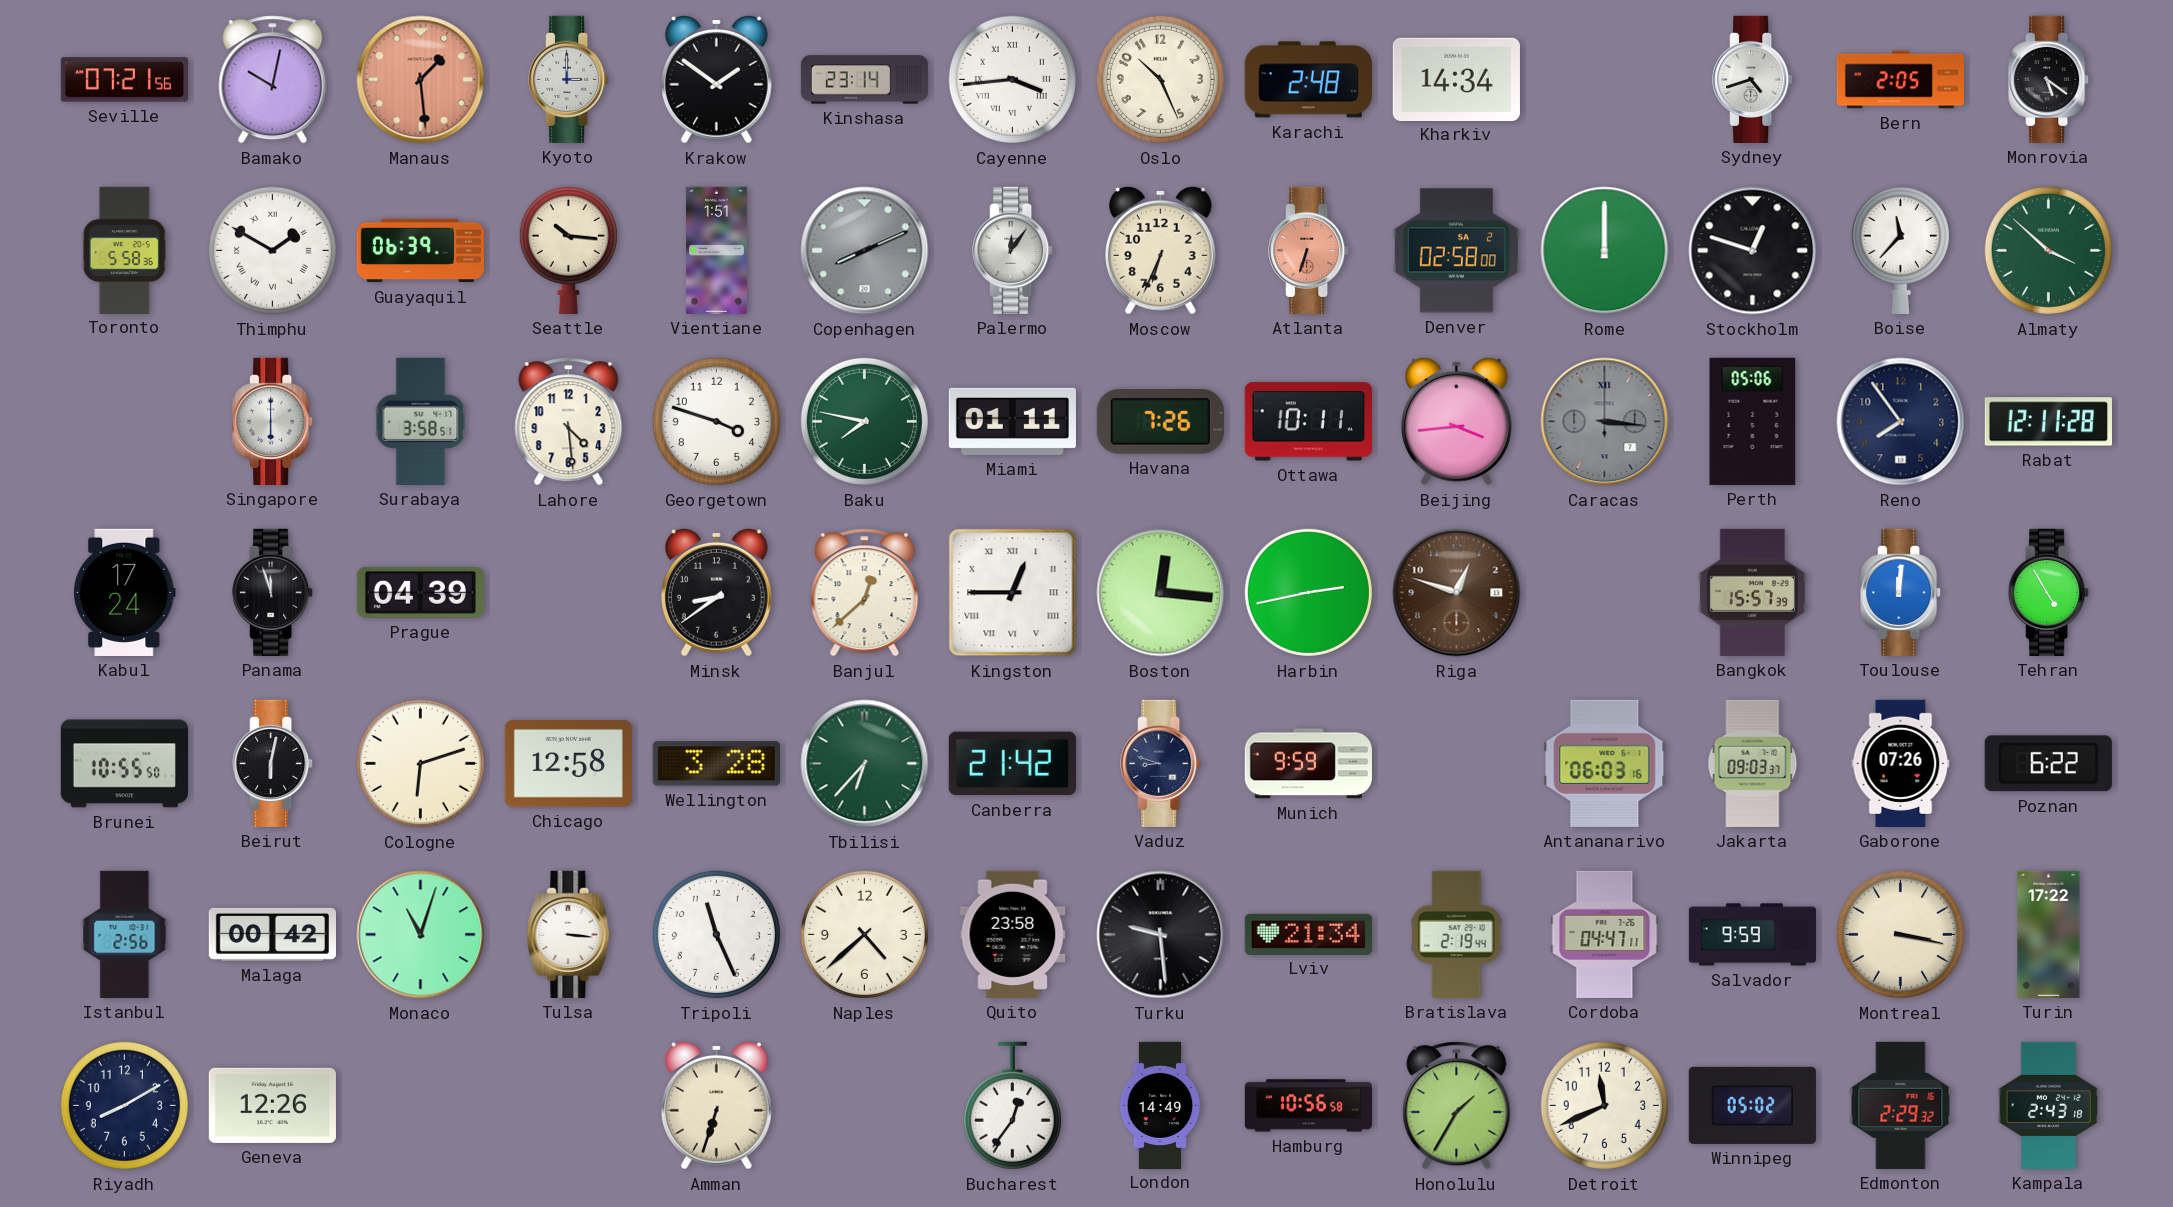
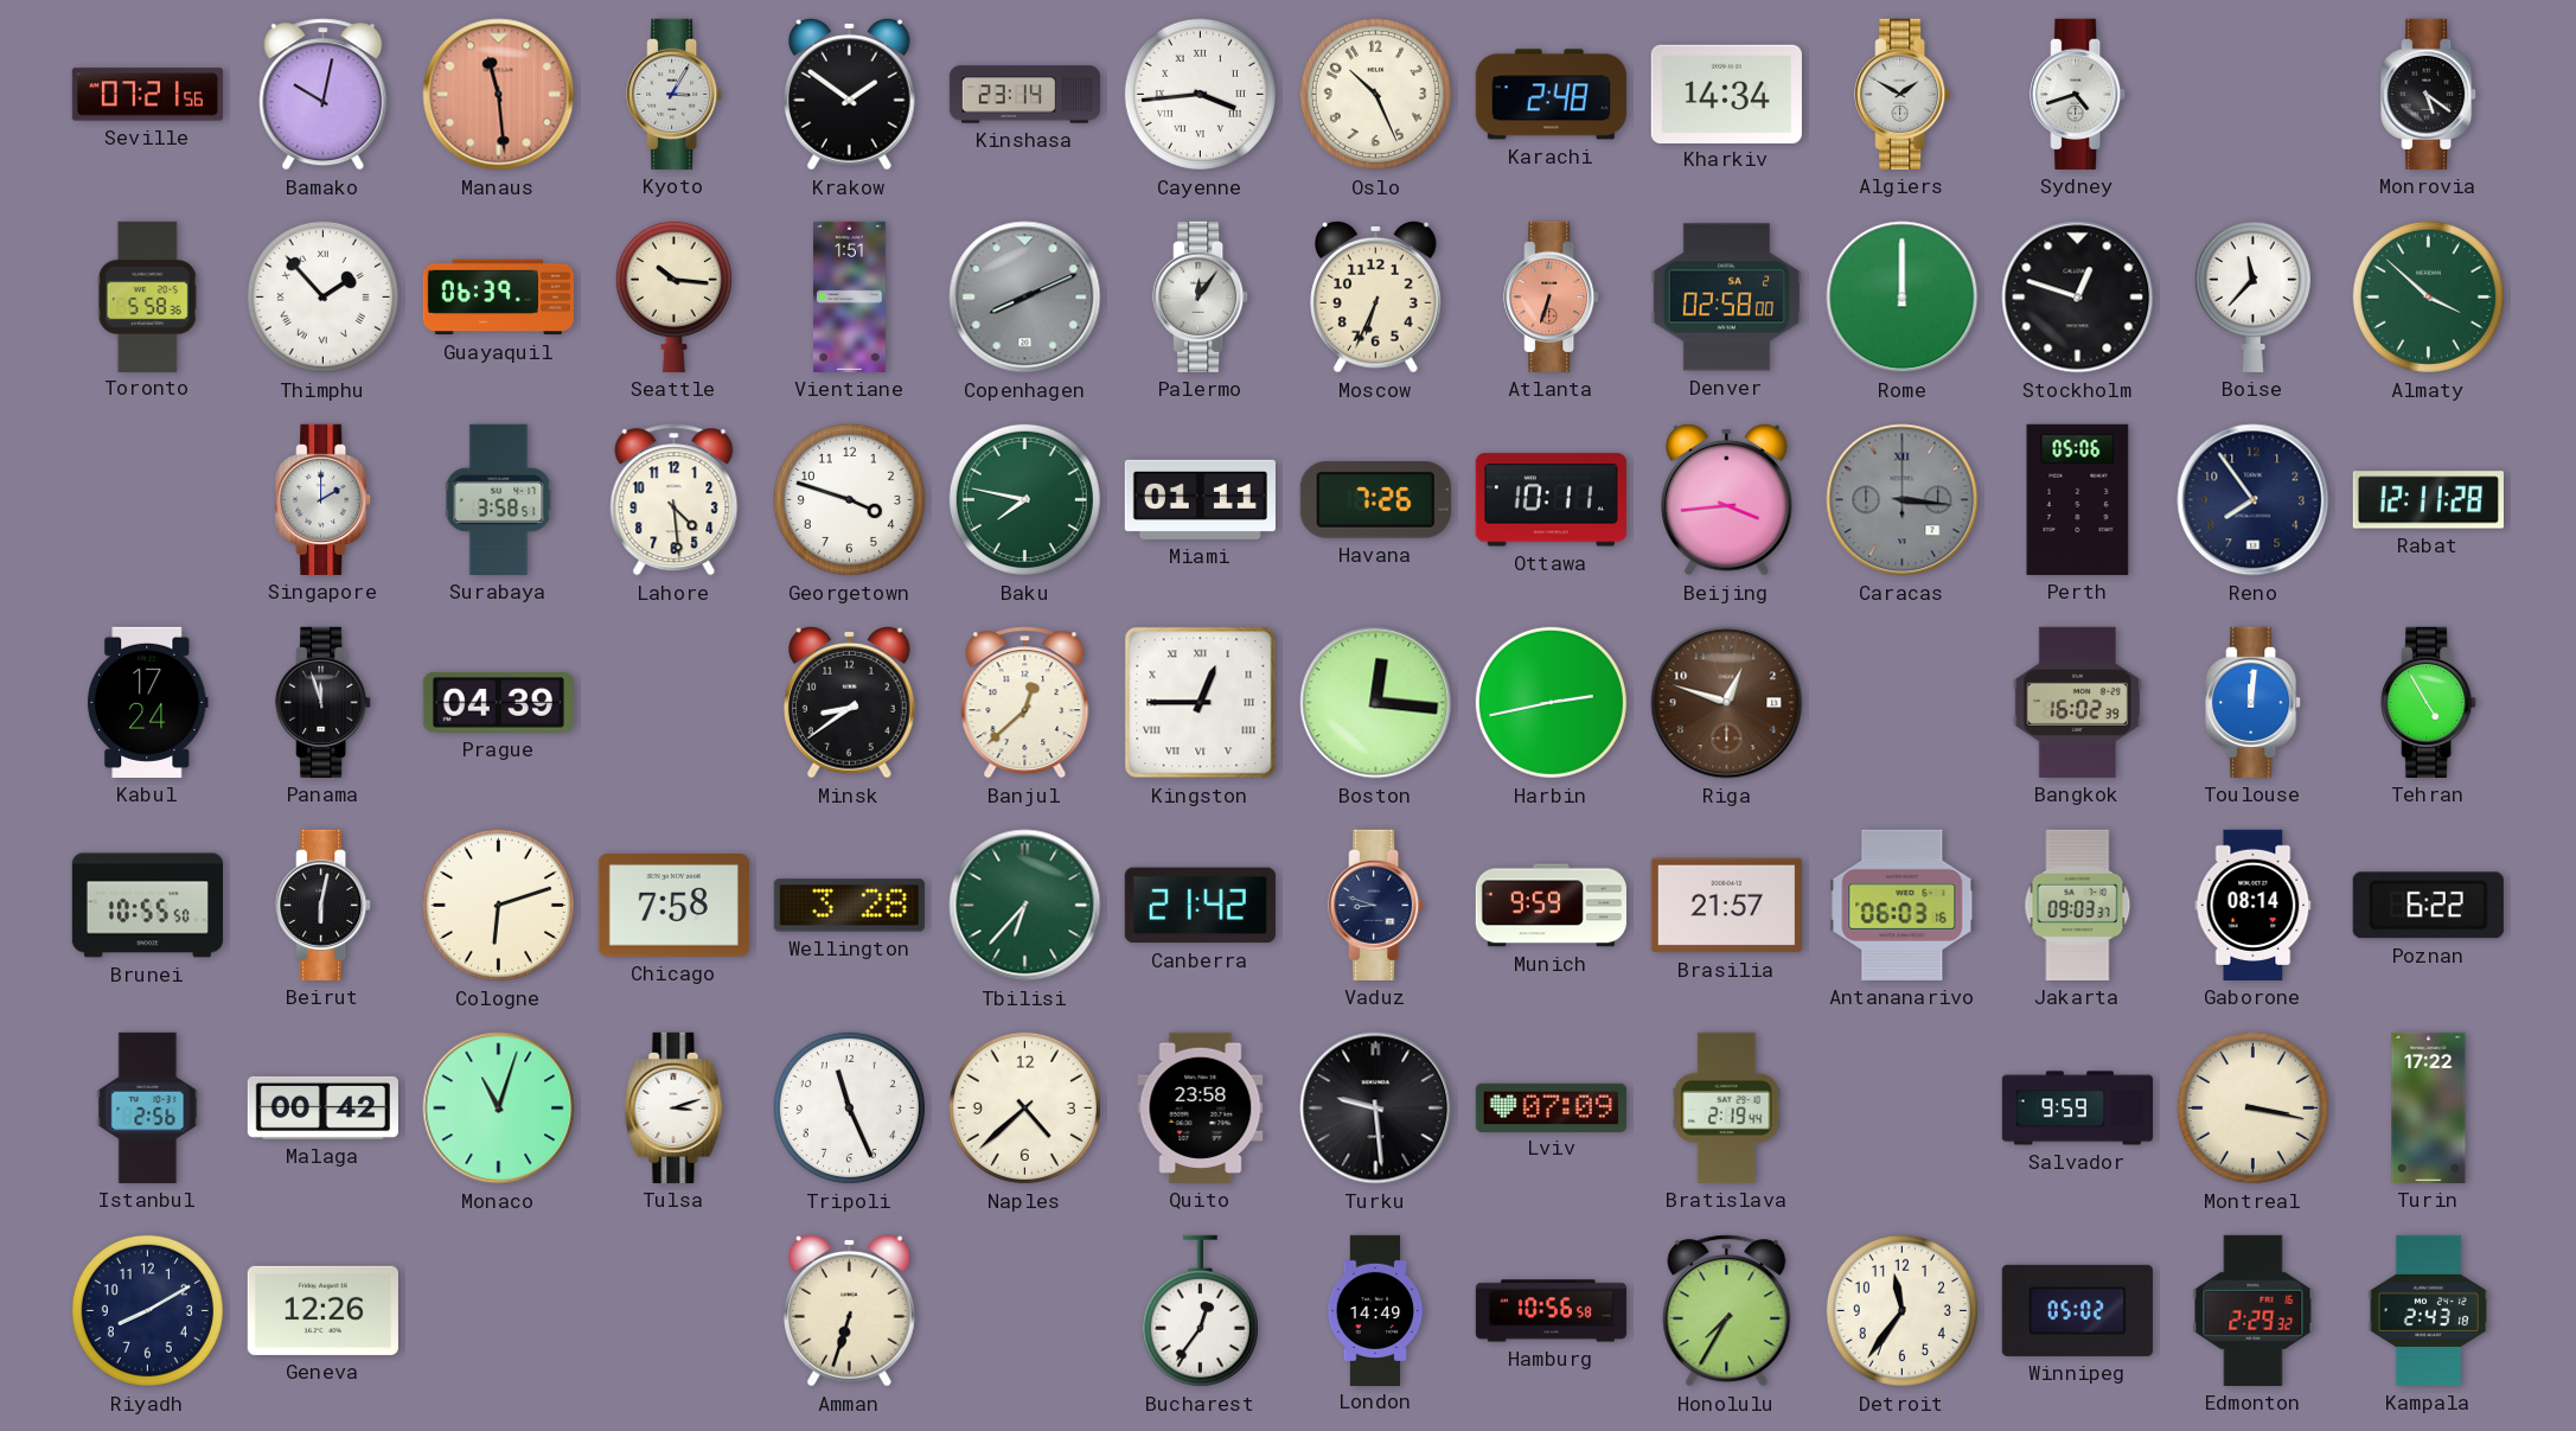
Manaus: 1:29 -> 11:29 (499, 95)
Kyoto: 3:00 -> 3:05 (675, 94)
Algiers: none -> 1:50 (1903, 94)
Bern: 2:05 -> none (1900, 80)
Thimphu: 1:50 -> 1:53 (322, 296)
Singapore: 6:00 -> 2:00 (324, 499)
Bangkok: 15:57 -> 16:02 (2077, 702)
Chicago: 12:58 -> 7:58 (673, 906)
Brasilia: none -> 21:57 (1726, 906)
Gaborone: 07:26 -> 08:14 (2254, 905)
Tulsa: 3:16 -> 3:12 (675, 1107)
Lviv: 21:34 -> 07:09 (1551, 1107)
Cordoba: 04:47 -> none (1605, 934)
Honolulu: 1:35 -> 7:35 (1727, 1311)
Detroit: 11:41 -> 11:36 (1901, 1310)
